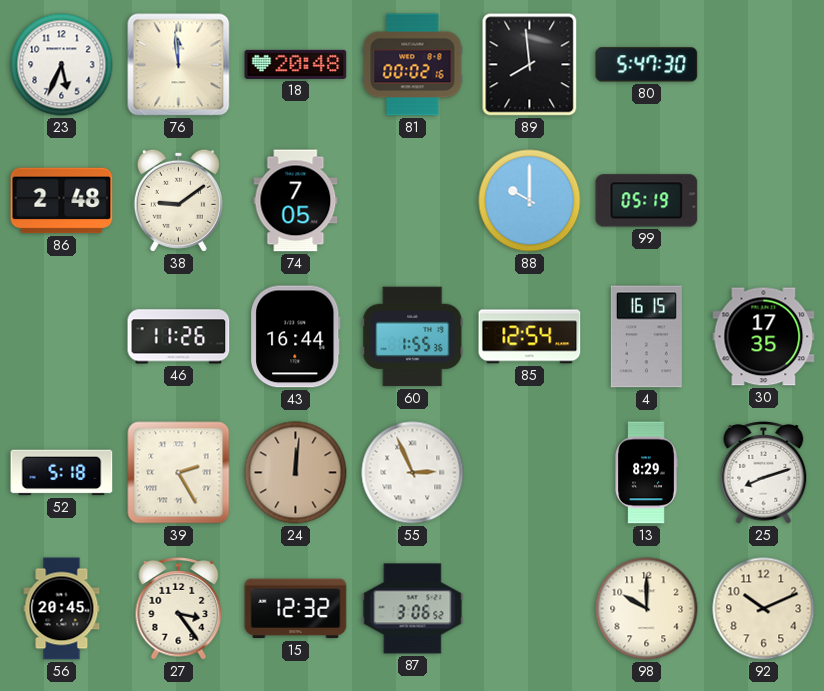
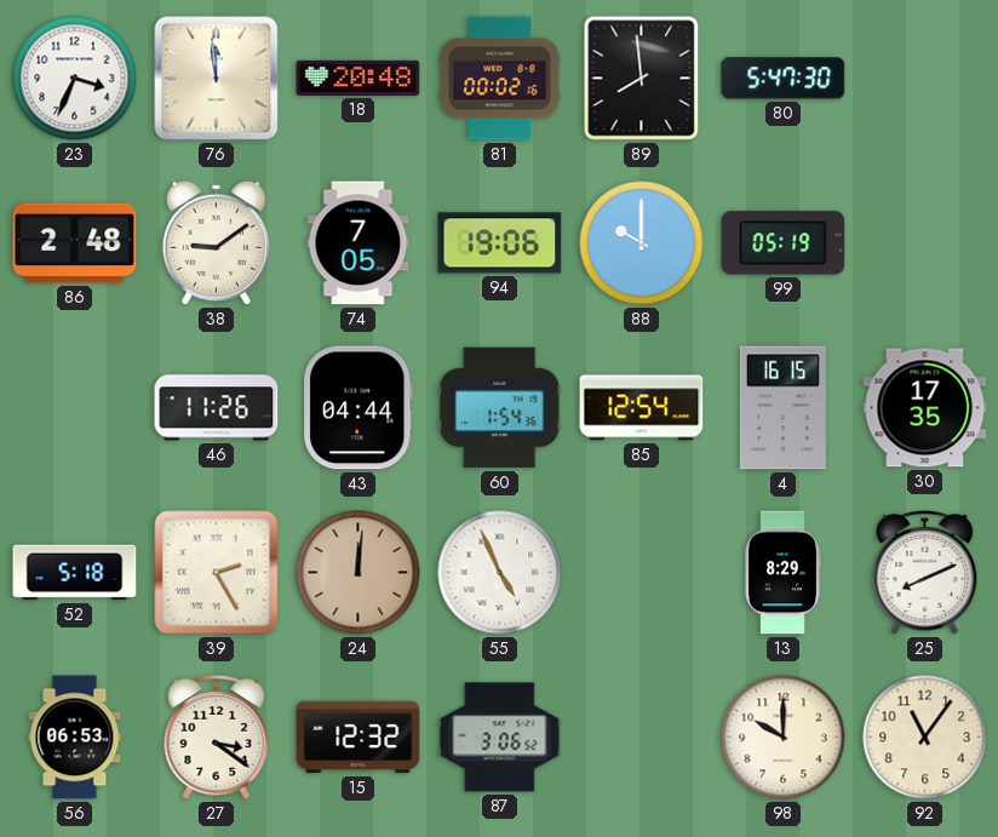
23: 5:34 -> 3:34 (75, 79)
94: none -> 19:06 (500, 243)
43: 16:44 -> 04:44 (359, 408)
60: 1:55 -> 1:54 (500, 408)
55: 2:56 -> 4:56 (500, 573)
25: 8:12 -> 8:11 (925, 573)
56: 20:45 -> 06:53 (75, 738)
27: 3:24 -> 3:21 (217, 738)
92: 10:11 -> 11:06 (925, 738)
